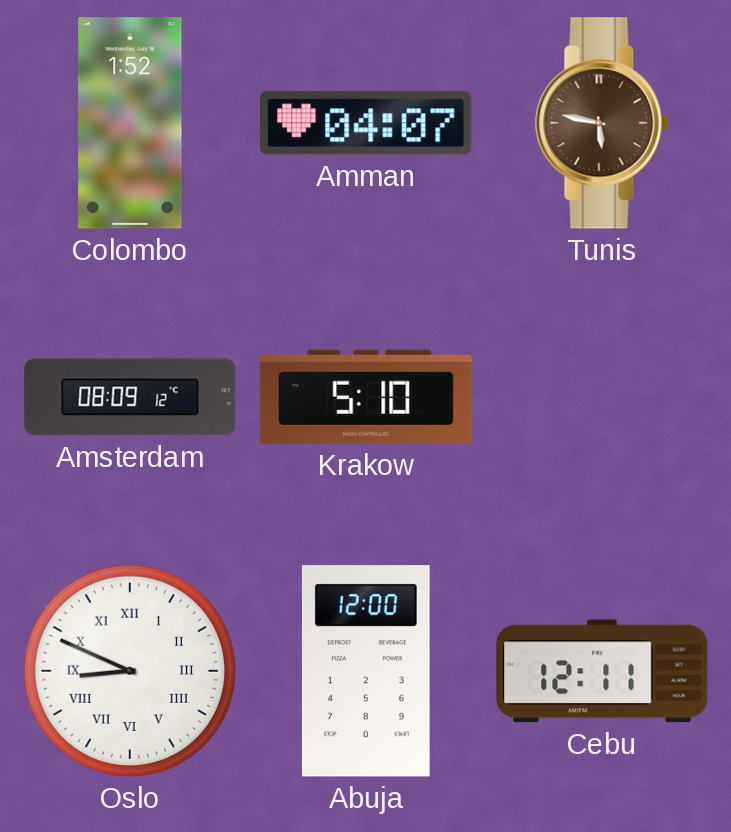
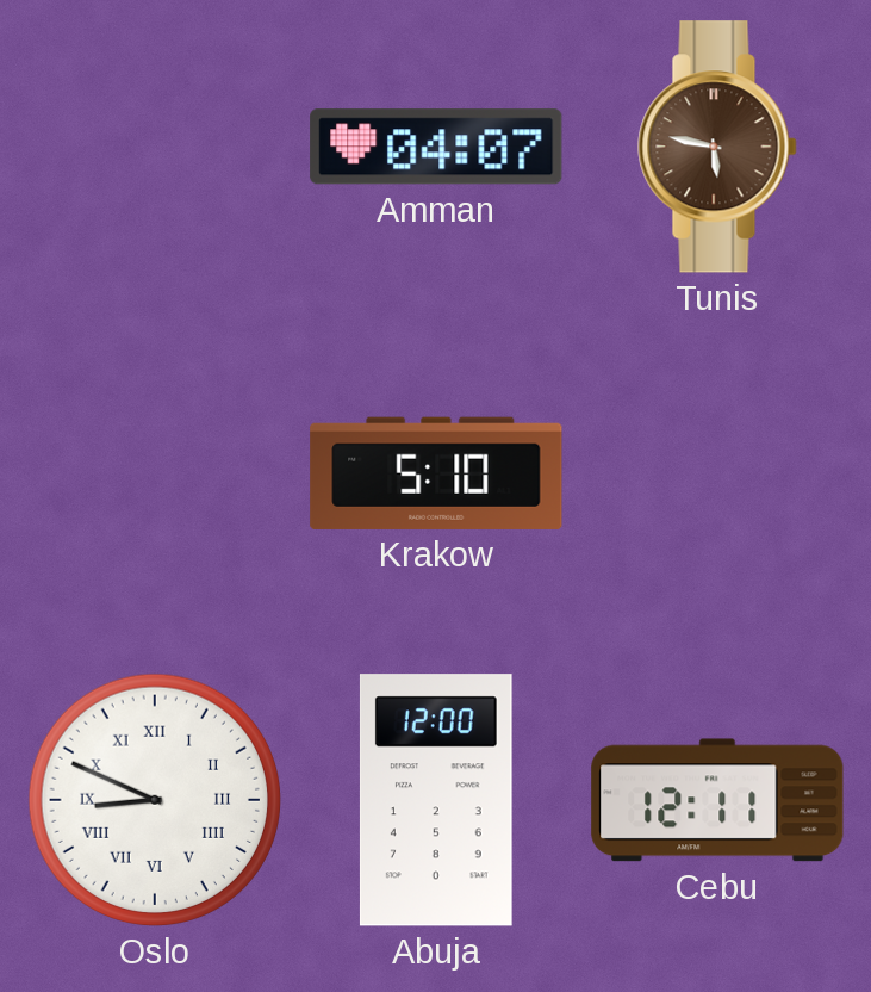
Colombo: 1:52 -> none (130, 123)
Amsterdam: 08:09 -> none (130, 397)
